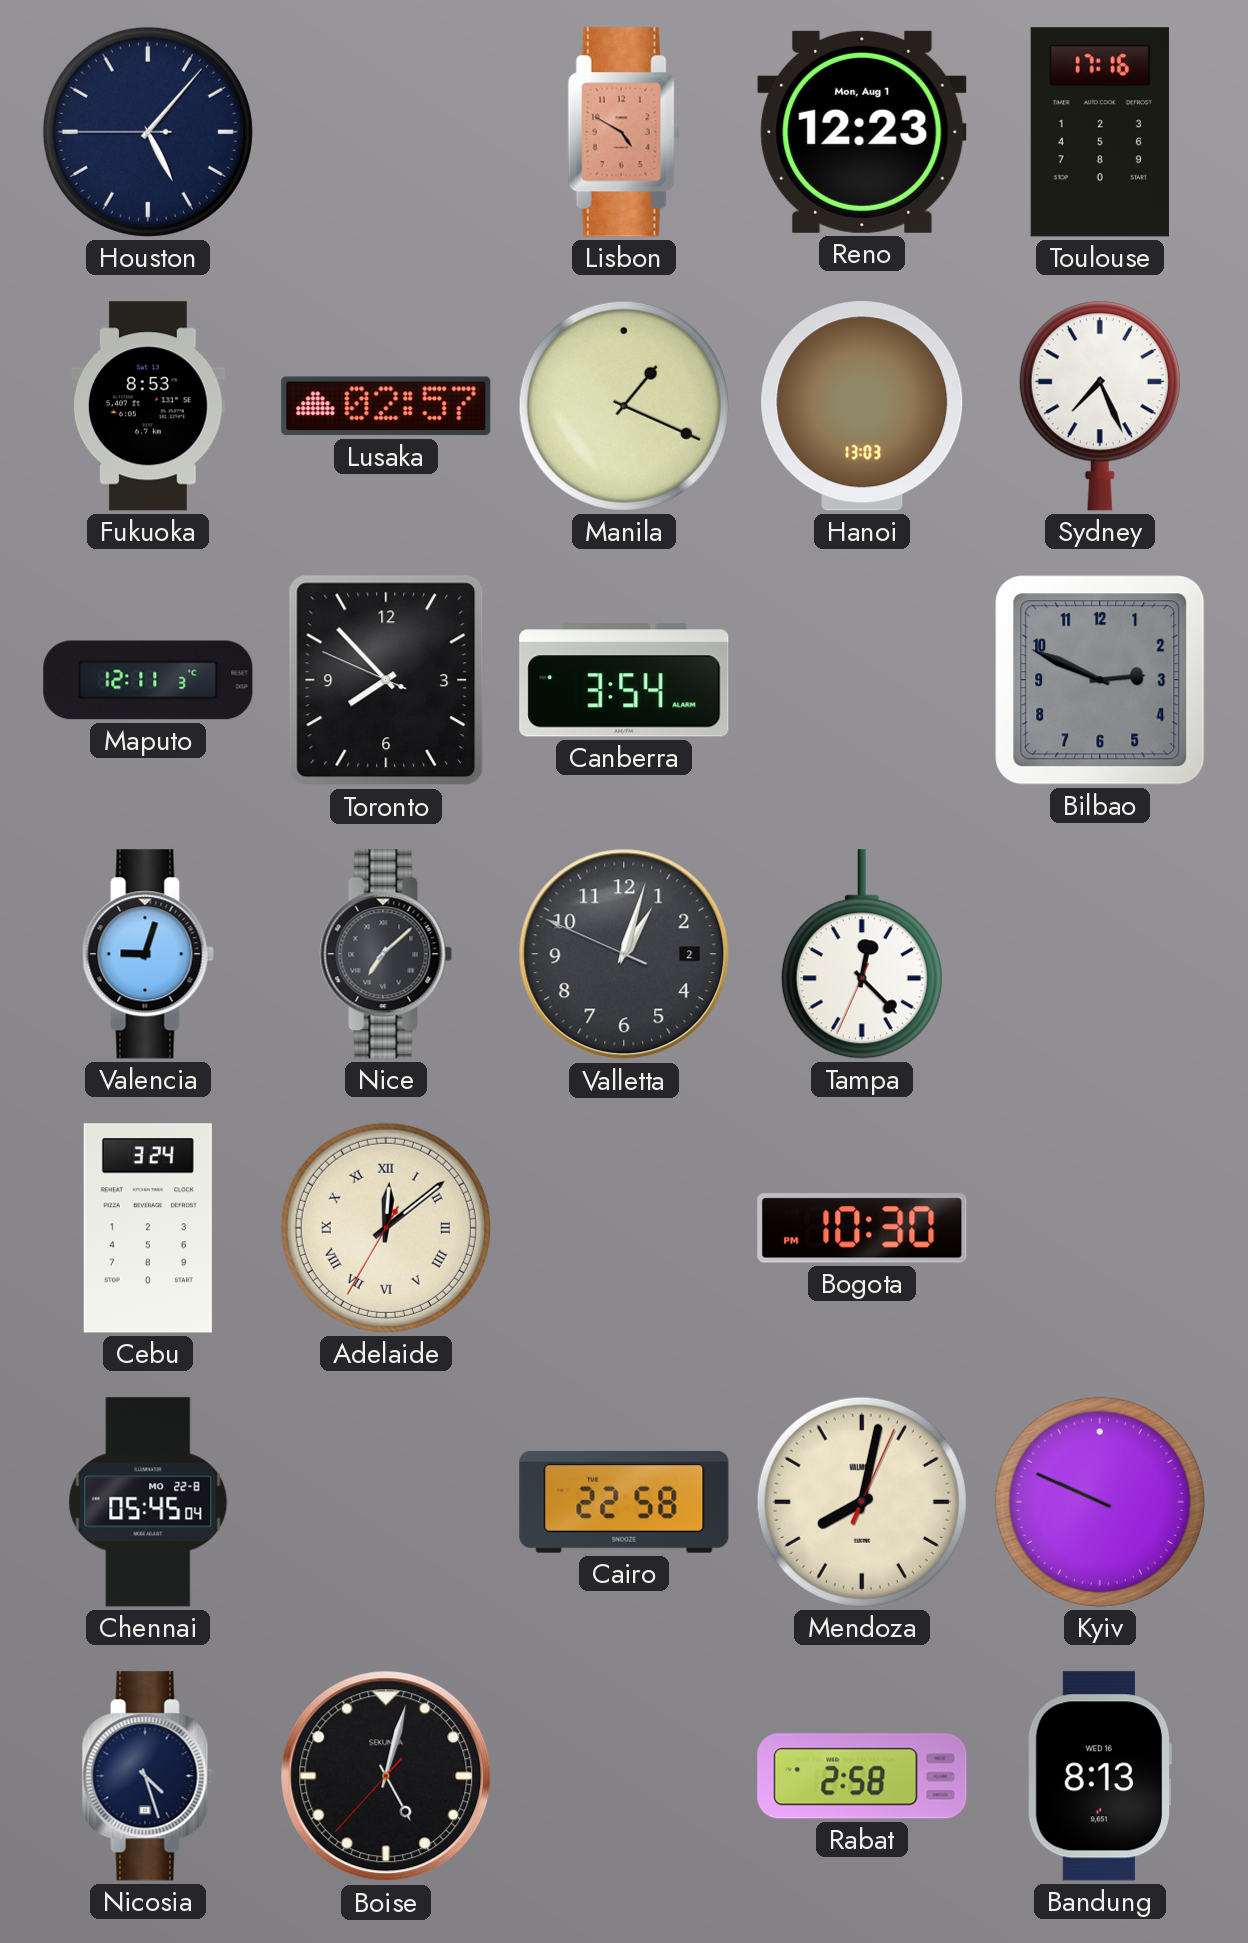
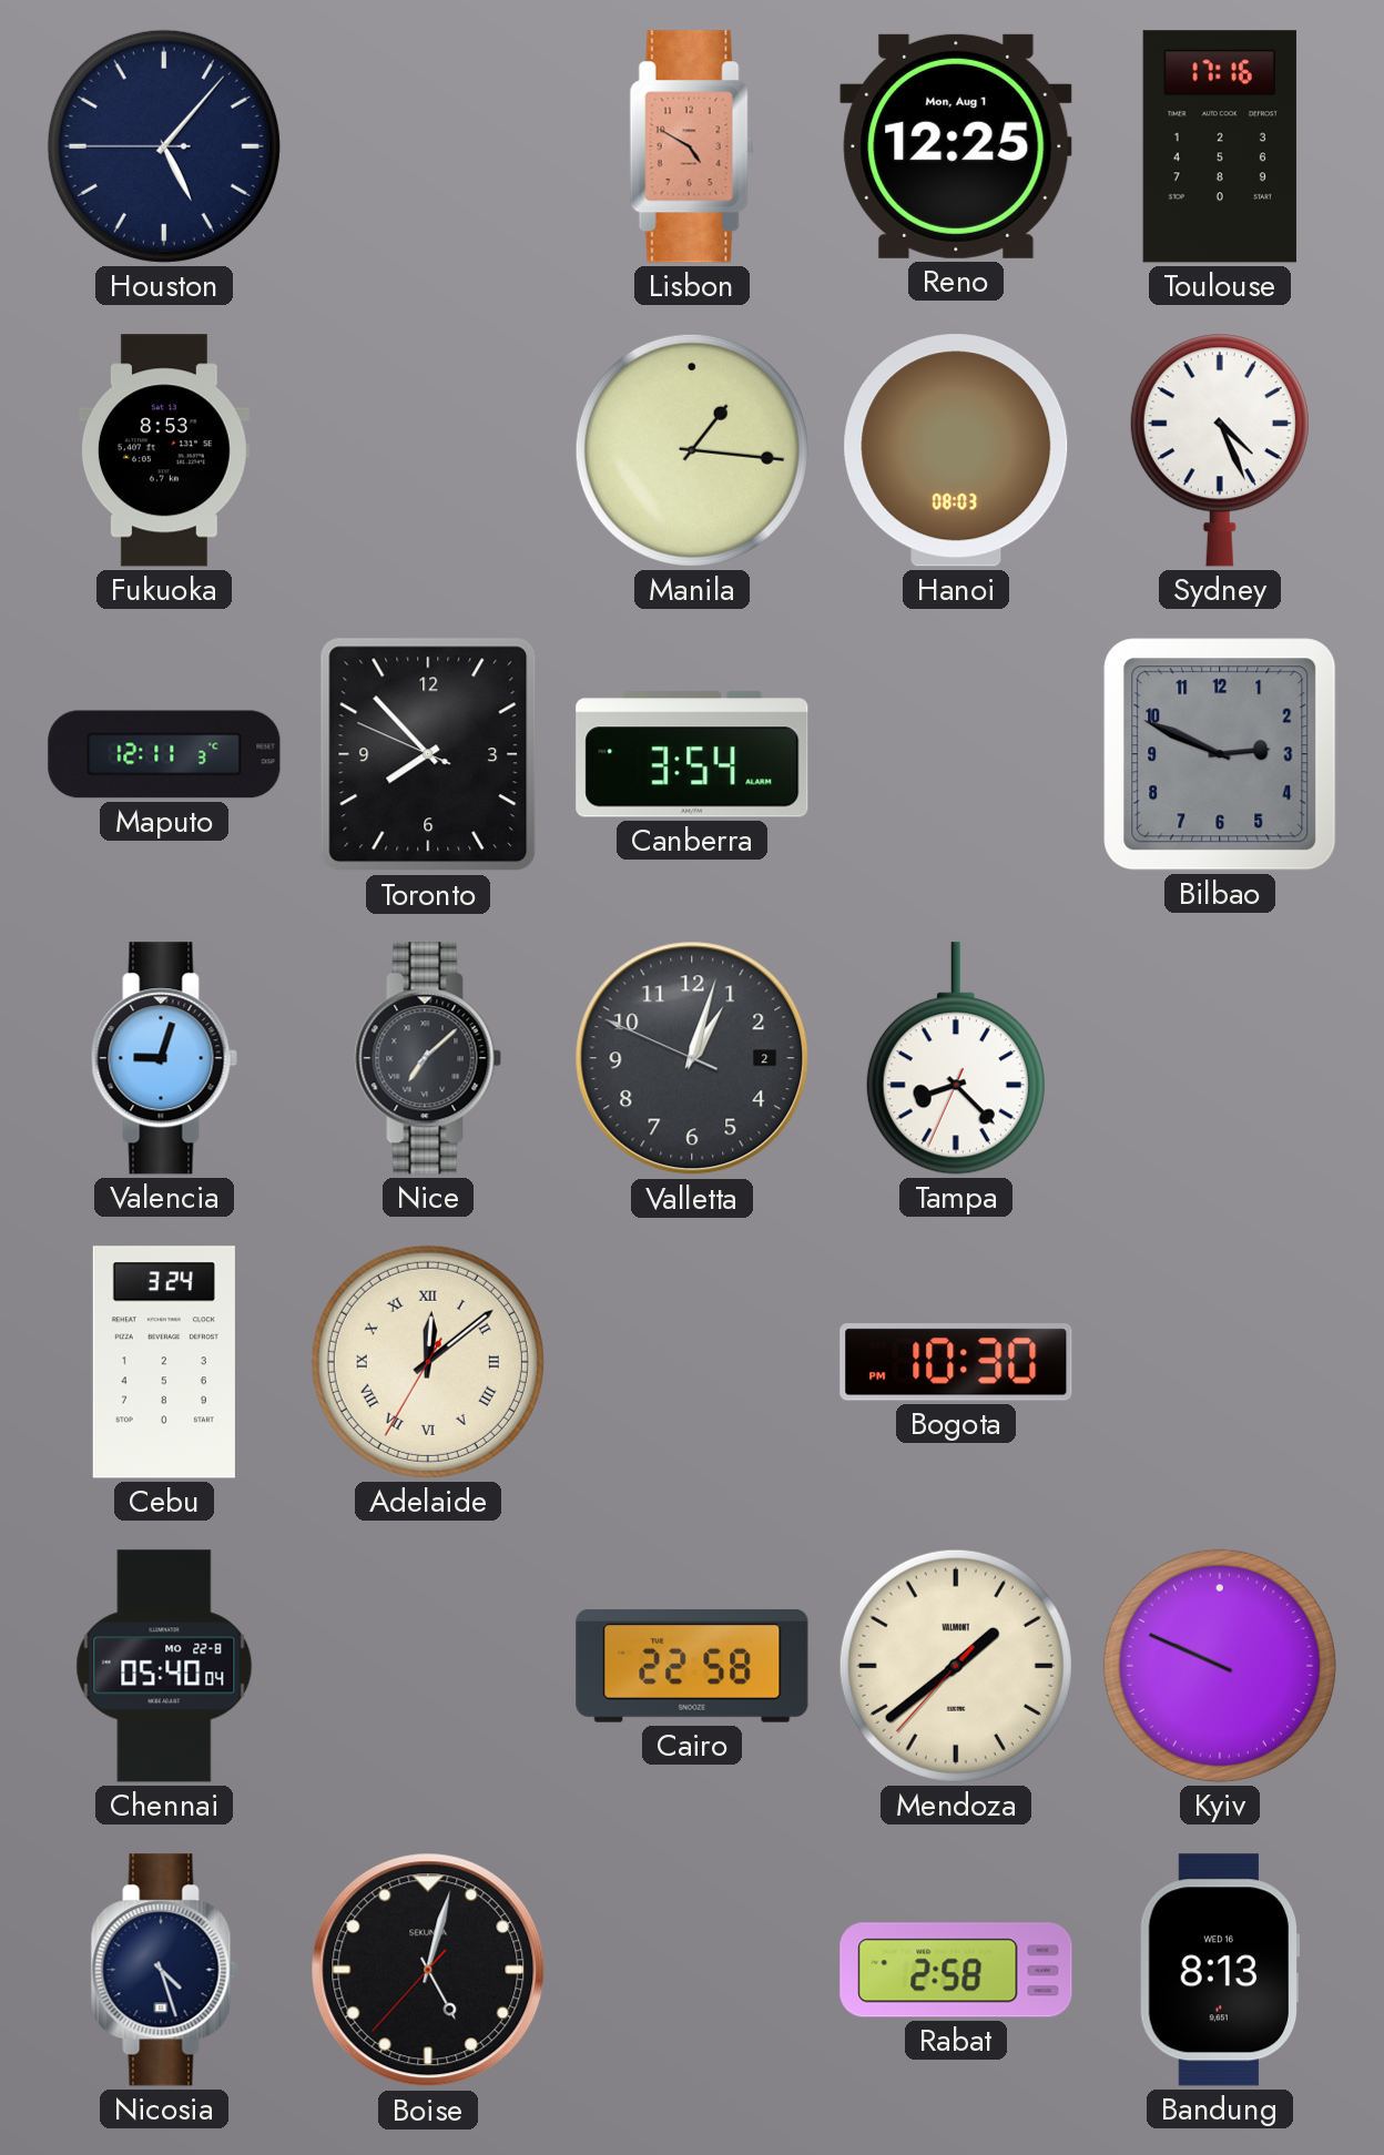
Reno: 12:23 -> 12:25 (956, 146)
Lusaka: 02:57 -> none (386, 406)
Manila: 1:19 -> 1:16 (692, 450)
Hanoi: 13:03 -> 08:03 (956, 450)
Sydney: 7:26 -> 4:26 (1220, 450)
Tampa: 12:22 -> 8:22 (956, 1058)
Chennai: 05:45 -> 05:40 (164, 1666)
Mendoza: 8:02 -> 1:38 (956, 1666)
